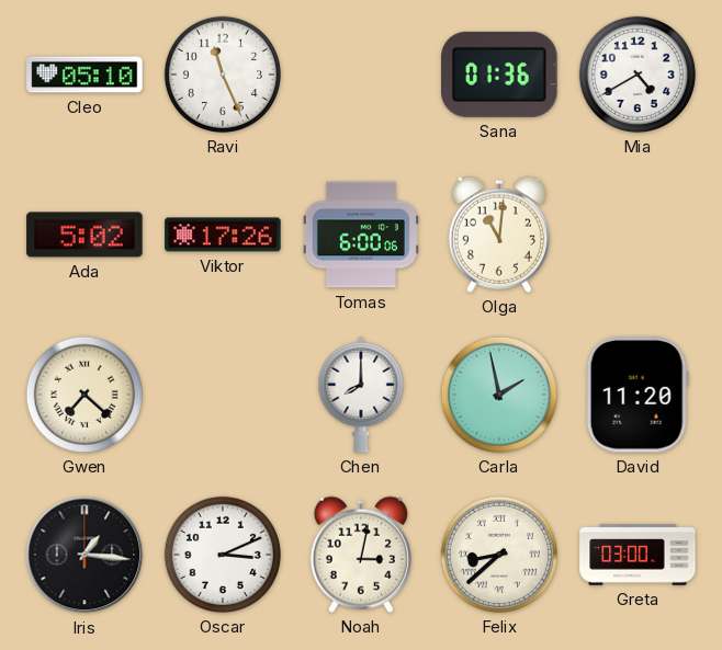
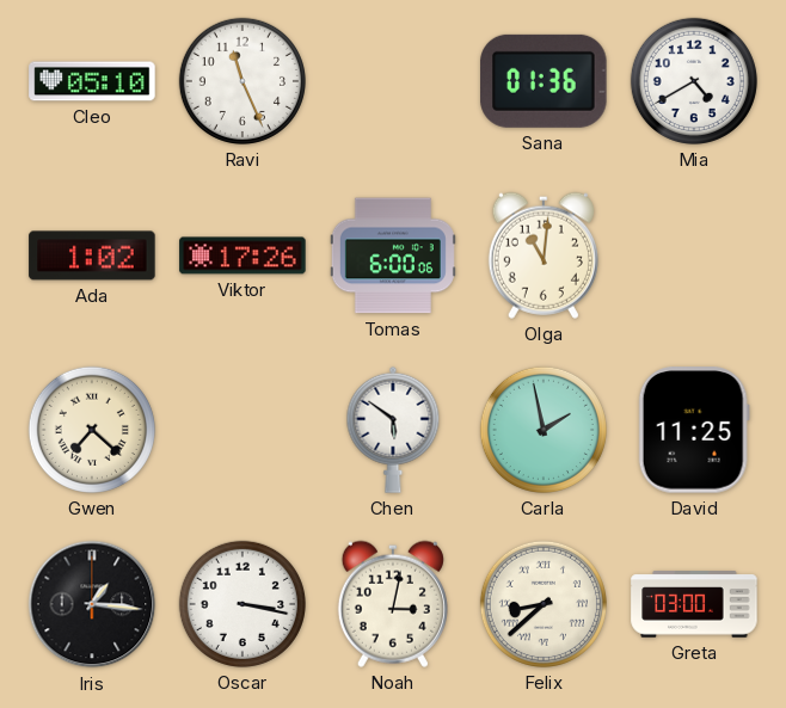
Ada: 5:02 -> 1:02 (92, 256)
Chen: 8:00 -> 5:51 (393, 430)
David: 11:20 -> 11:25 (694, 430)
Oscar: 3:11 -> 3:17 (242, 604)
